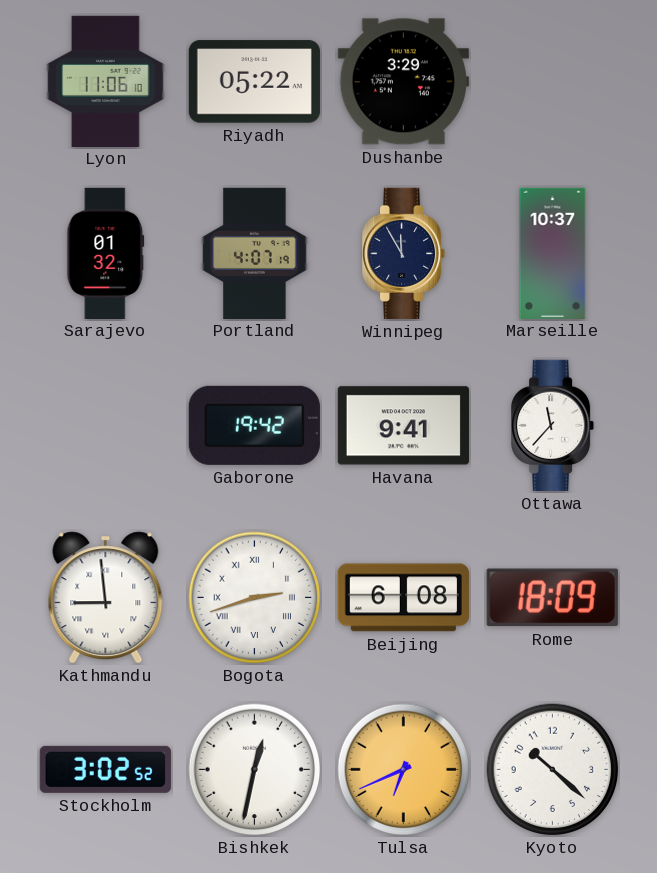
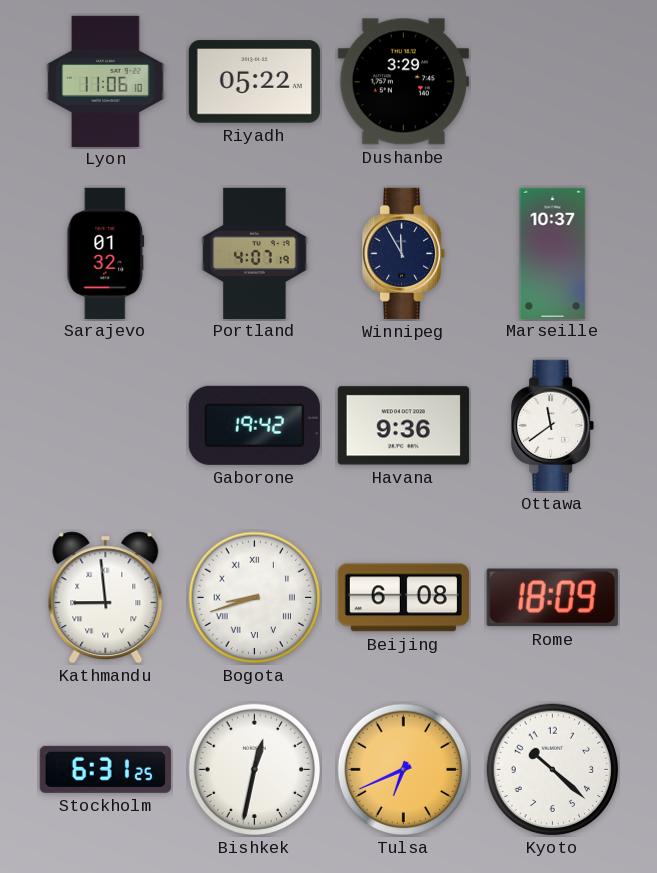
Havana: 9:41 -> 9:36 (403, 426)
Ottawa: 11:37 -> 11:39 (554, 425)
Bogota: 2:42 -> 8:42 (255, 598)
Stockholm: 3:02 -> 6:31 (105, 769)
